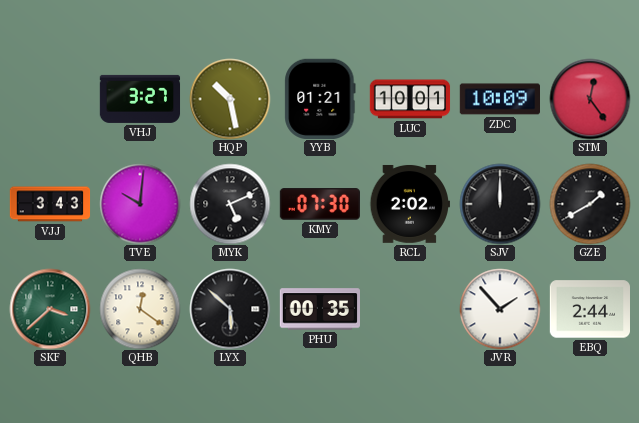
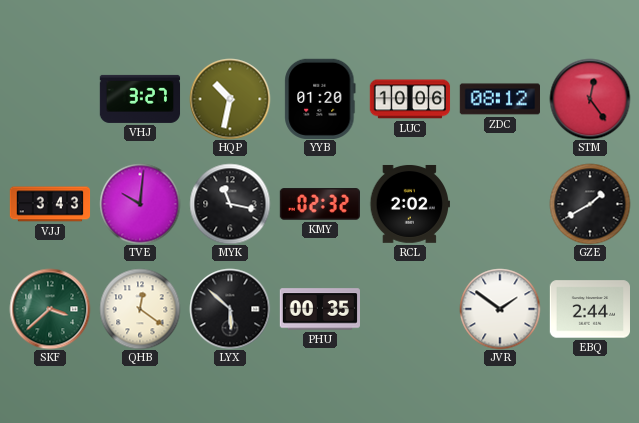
HQP: 10:28 -> 10:32 (230, 99)
YYB: 01:21 -> 01:20 (320, 98)
LUC: 10:01 -> 10:06 (410, 99)
ZDC: 10:09 -> 08:12 (499, 99)
MYK: 5:11 -> 11:17 (230, 204)
KMY: 07:30 -> 02:32 (319, 204)
SJV: 12:00 -> none (500, 204)
JVR: 1:53 -> 1:51 (500, 309)
